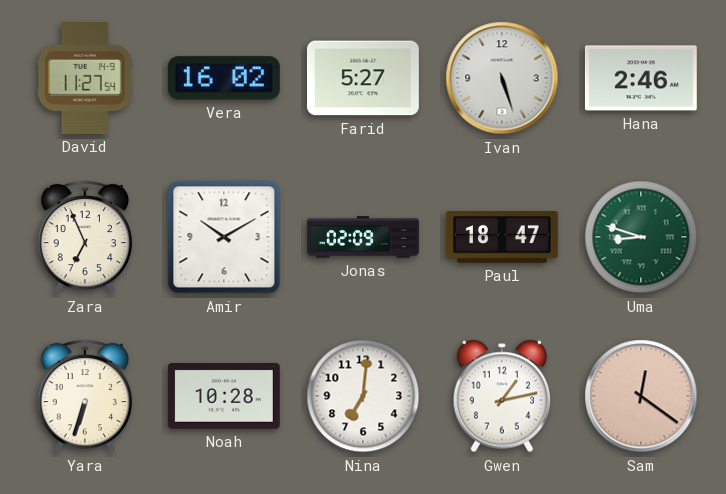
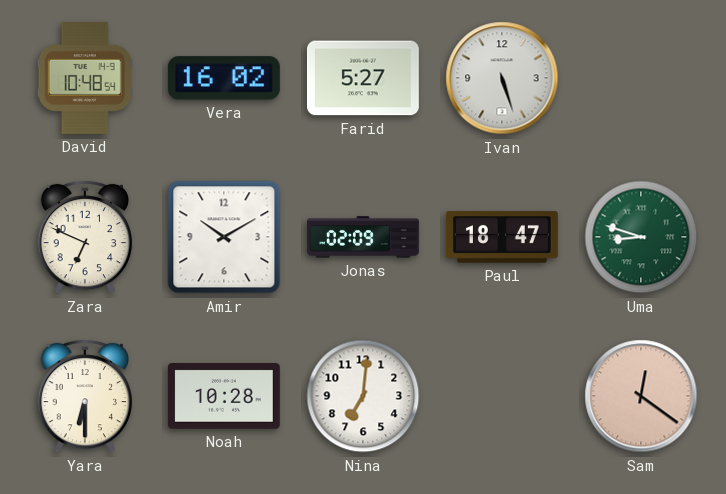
David: 11:27 -> 10:48 (85, 78)
Hana: 2:46 -> none (641, 78)
Zara: 6:56 -> 6:49 (84, 237)
Yara: 6:33 -> 6:30 (84, 396)
Gwen: 1:13 -> none (501, 396)
